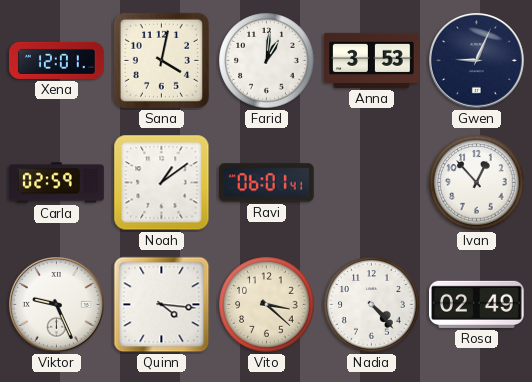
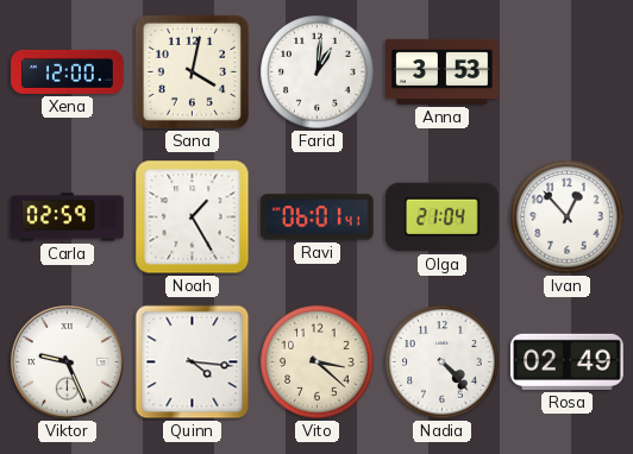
Xena: 12:01 -> 12:00 (68, 71)
Gwen: 9:04 -> none (477, 61)
Noah: 1:09 -> 1:25 (193, 217)
Olga: none -> 21:04 (443, 217)
